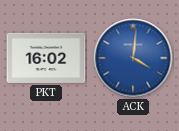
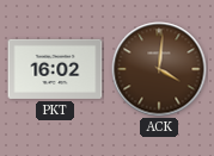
ACK dial: blue -> brown (159, 69)
